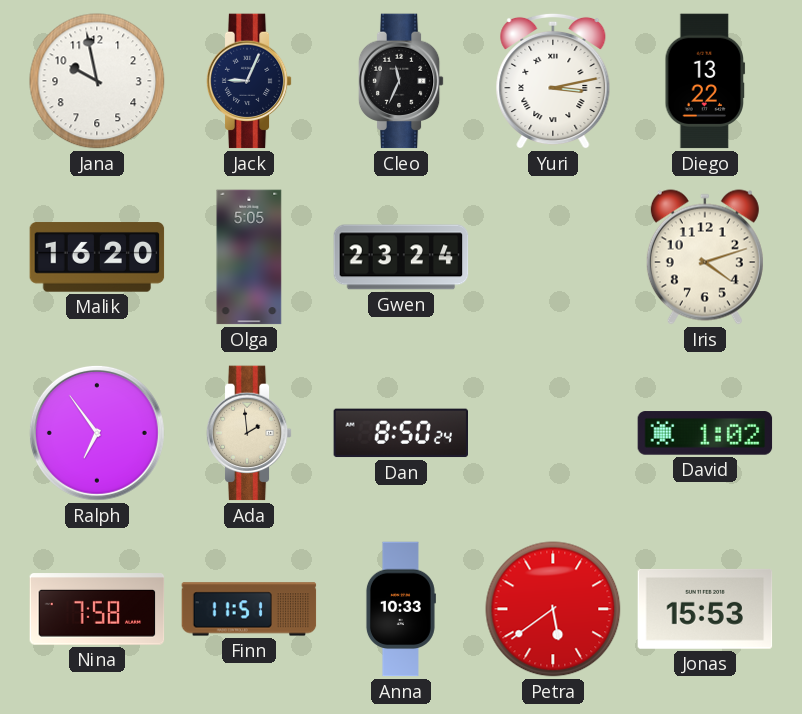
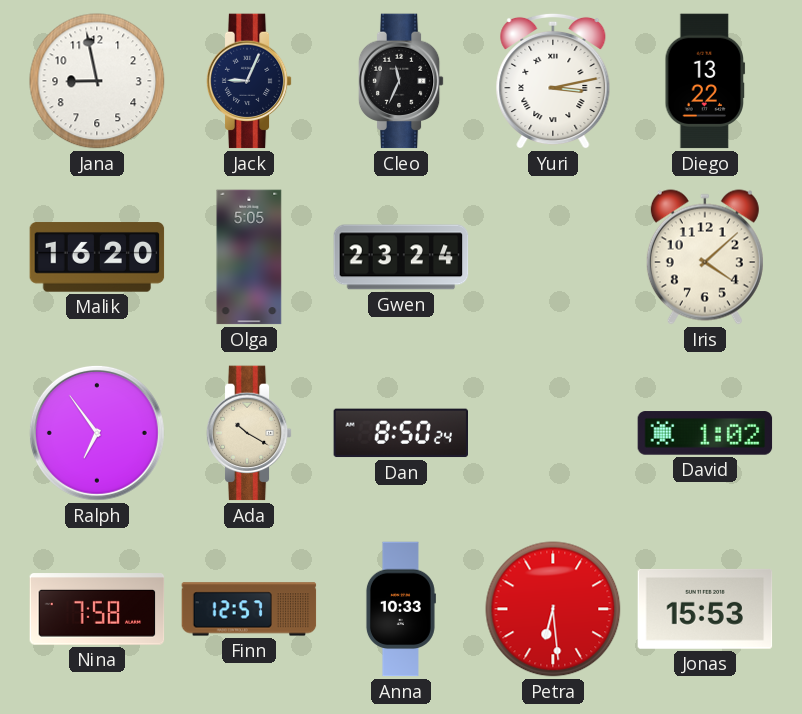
Jana: 9:58 -> 8:58 (97, 81)
Iris: 4:12 -> 4:08 (705, 257)
Ada: 1:59 -> 10:20 (249, 433)
Finn: 11:51 -> 12:57 (249, 609)
Petra: 5:39 -> 6:29 (553, 609)
